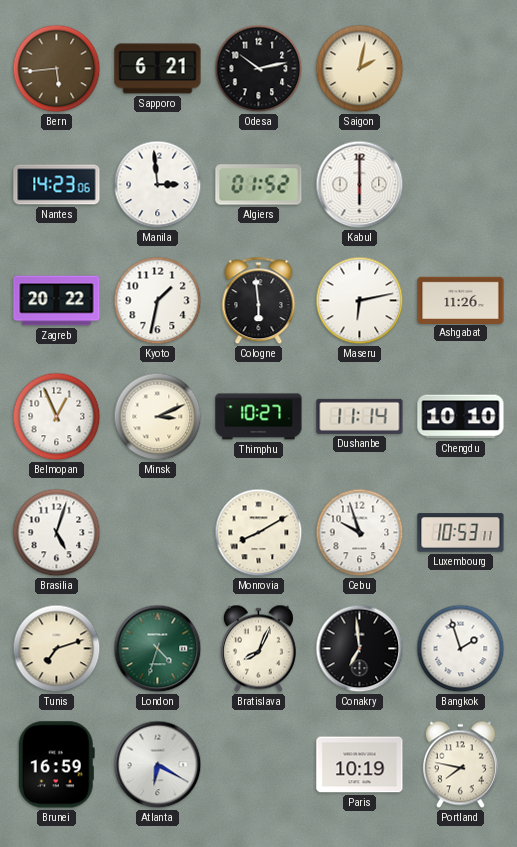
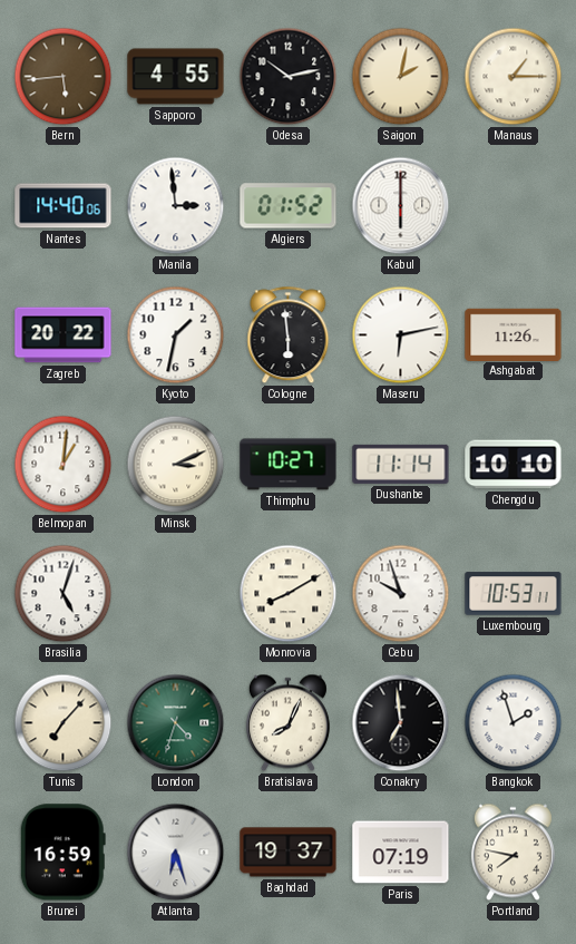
Sapporo: 6:21 -> 4:55 (176, 77)
Manaus: none -> 1:15 (514, 77)
Nantes: 14:23 -> 14:40 (64, 206)
Belmopan: 12:56 -> 1:01 (64, 465)
Tunis: 7:12 -> 7:07 (64, 723)
Atlanta: 6:20 -> 6:27 (176, 853)
Baghdad: none -> 19:37 (289, 853)
Paris: 10:19 -> 07:19 (401, 853)
